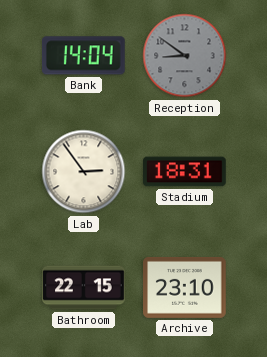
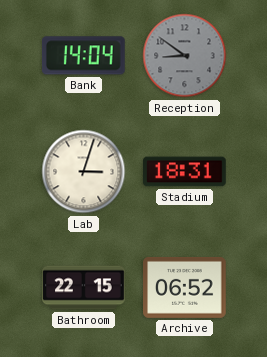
Lab: 2:54 -> 3:03 (84, 172)
Archive: 23:10 -> 06:52 (185, 287)
